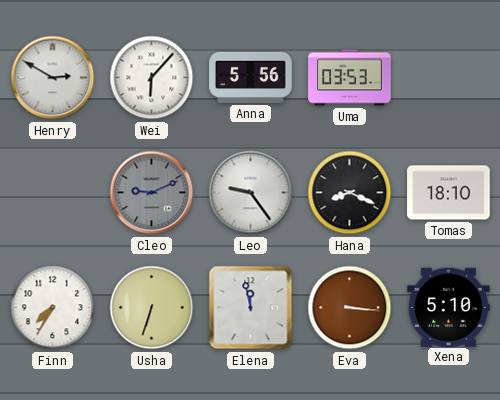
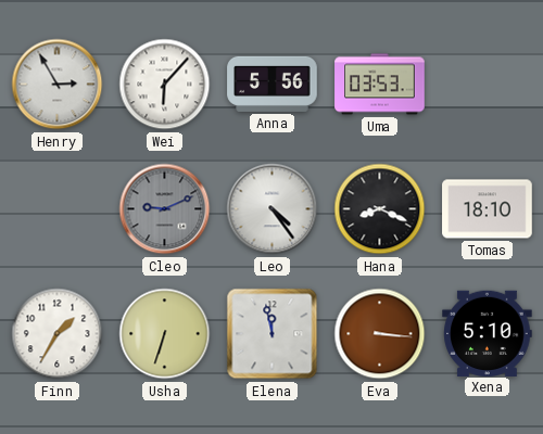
Henry: 2:50 -> 2:55 (58, 85)
Leo: 9:24 -> 4:24 (273, 209)
Finn: 7:35 -> 1:35 (58, 334)
